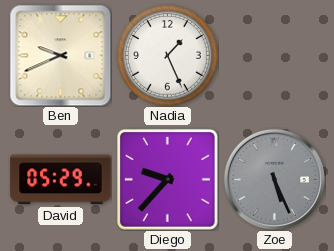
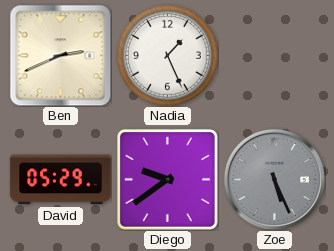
Ben: 9:41 -> 2:41 (60, 55)
Diego: 9:37 -> 9:39 (167, 179)
